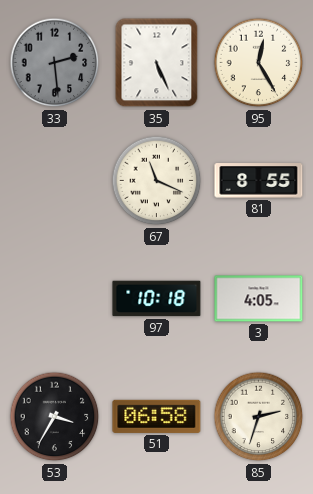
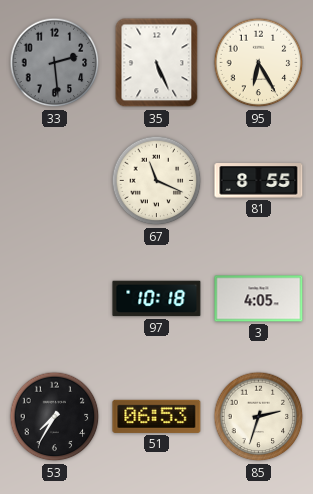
95: 12:25 -> 6:25 (259, 63)
53: 3:35 -> 7:35 (55, 417)
51: 06:58 -> 06:53 (157, 416)
